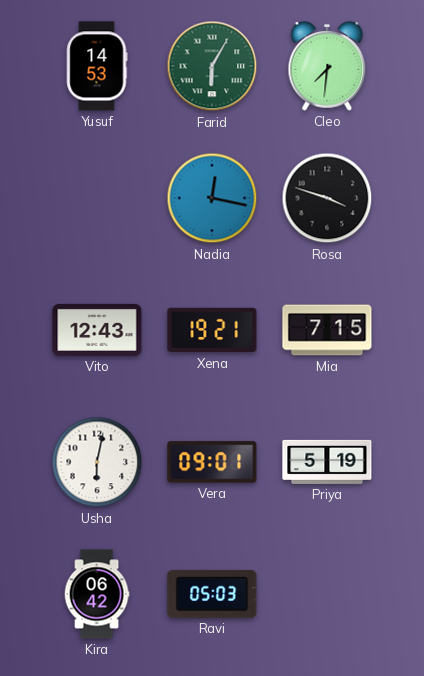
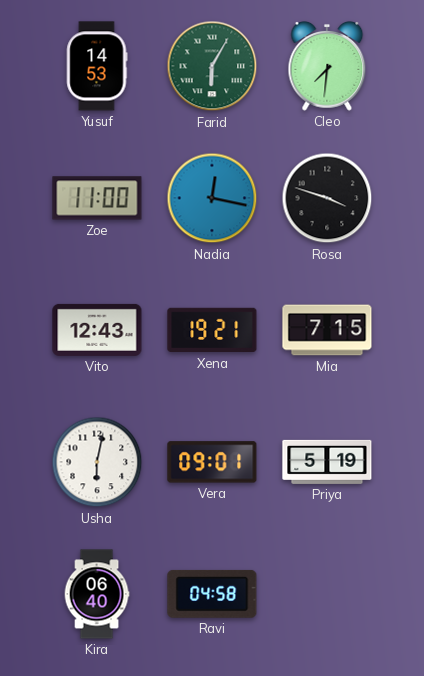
Zoe: none -> 11:00 (97, 198)
Kira: 06:42 -> 06:40 (97, 594)
Ravi: 05:03 -> 04:58 (212, 594)
